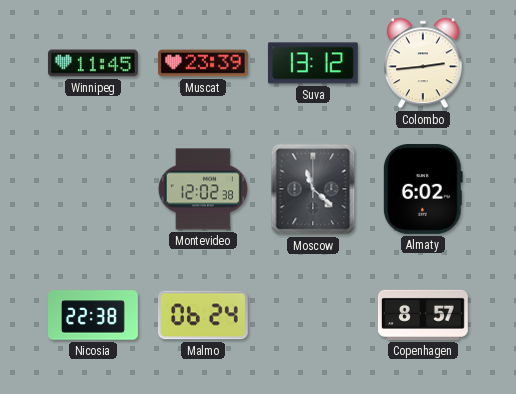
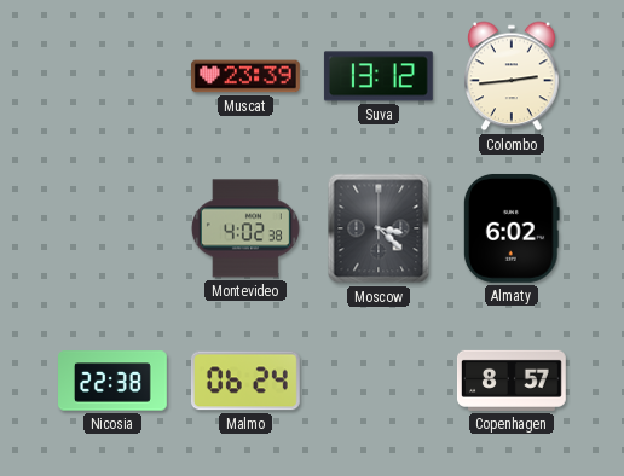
Winnipeg: 11:45 -> none (93, 63)
Montevideo: 12:02 -> 4:02 (245, 228)
Moscow: 11:22 -> 3:22 (379, 228)
